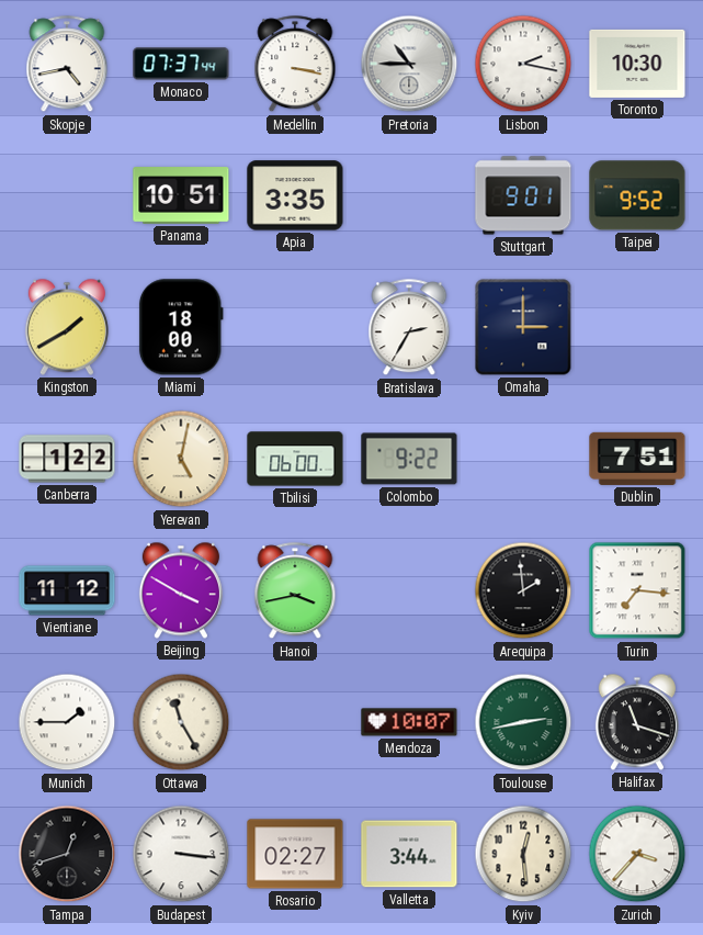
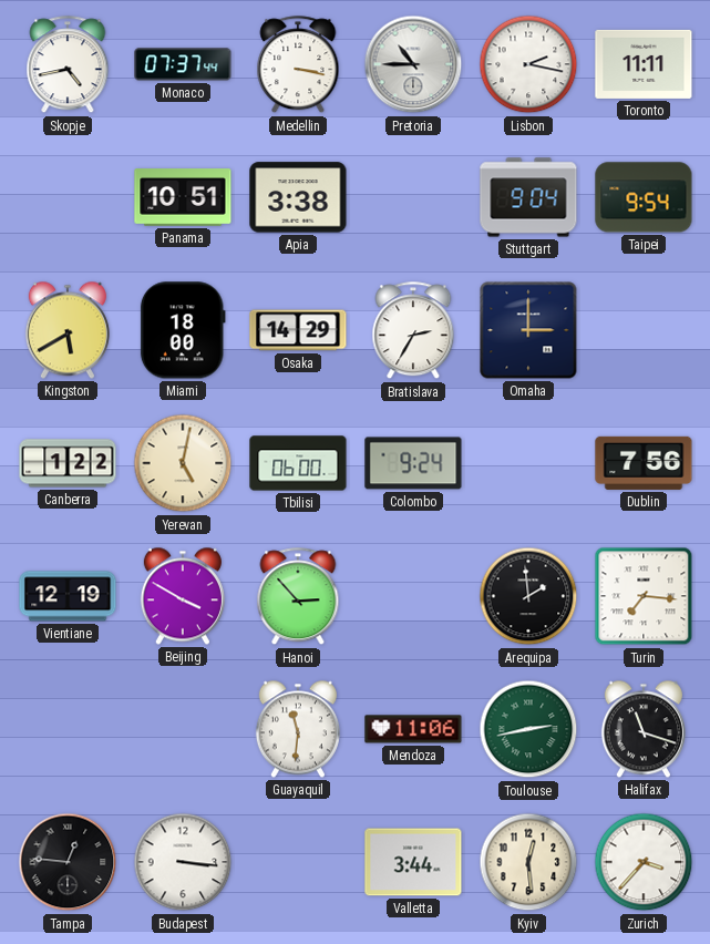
Toronto: 10:30 -> 11:11 (644, 64)
Apia: 3:35 -> 3:38 (298, 197)
Stuttgart: 9:01 -> 9:04 (528, 197)
Taipei: 9:52 -> 9:54 (644, 197)
Kingston: 1:40 -> 5:40 (68, 330)
Osaka: none -> 14:29 (298, 330)
Colombo: 9:22 -> 9:24 (413, 463)
Dublin: 7:51 -> 7:56 (644, 463)
Vientiane: 11:12 -> 12:19 (68, 596)
Hanoi: 3:43 -> 2:53 (298, 597)
Munich: 1:45 -> none (67, 722)
Ottawa: 11:25 -> none (181, 722)
Guayaquil: none -> 11:31 (298, 729)
Mendoza: 10:07 -> 11:06 (413, 729)
Tampa: 12:42 -> 12:46 (68, 862)
Rosario: 02:27 -> none (295, 854)
